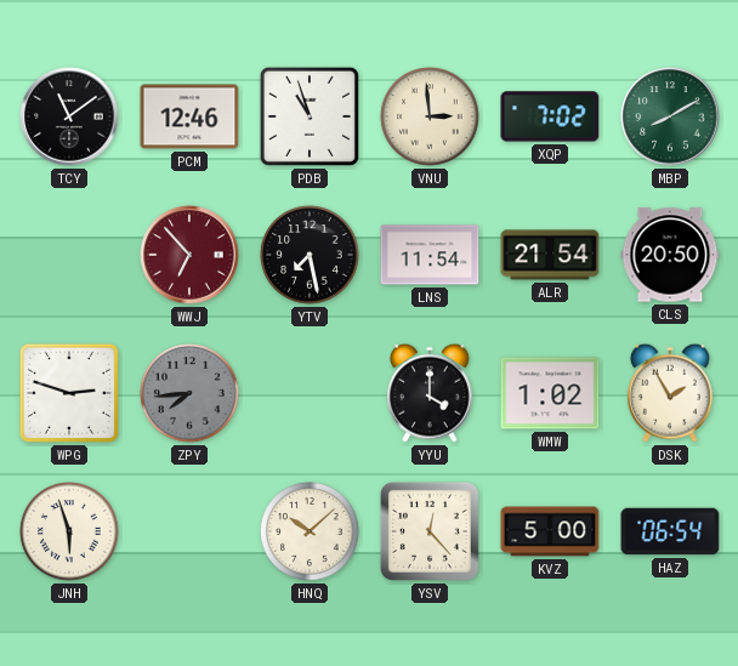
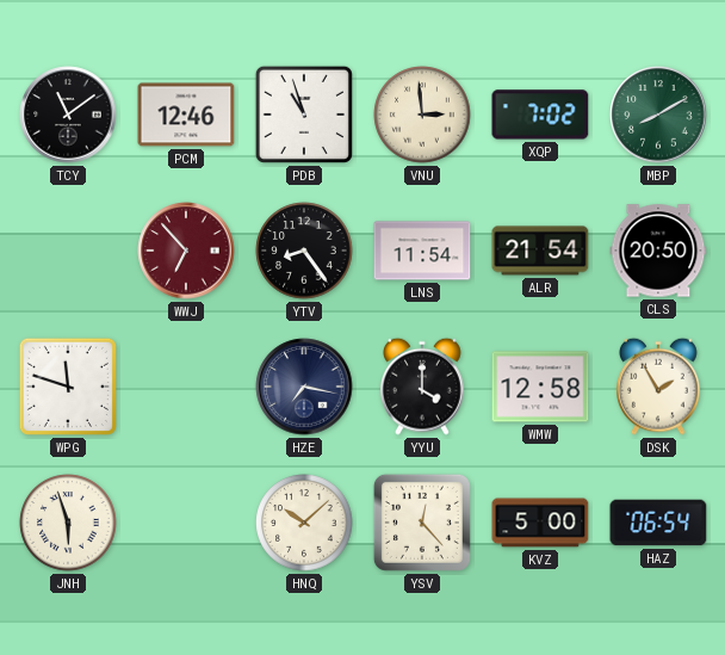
YTV: 7:28 -> 8:24 (304, 251)
WPG: 2:48 -> 11:48 (68, 387)
ZPY: 7:44 -> none (189, 393)
HZE: none -> 7:17 (304, 387)
WMW: 1:02 -> 12:58 (540, 387)
